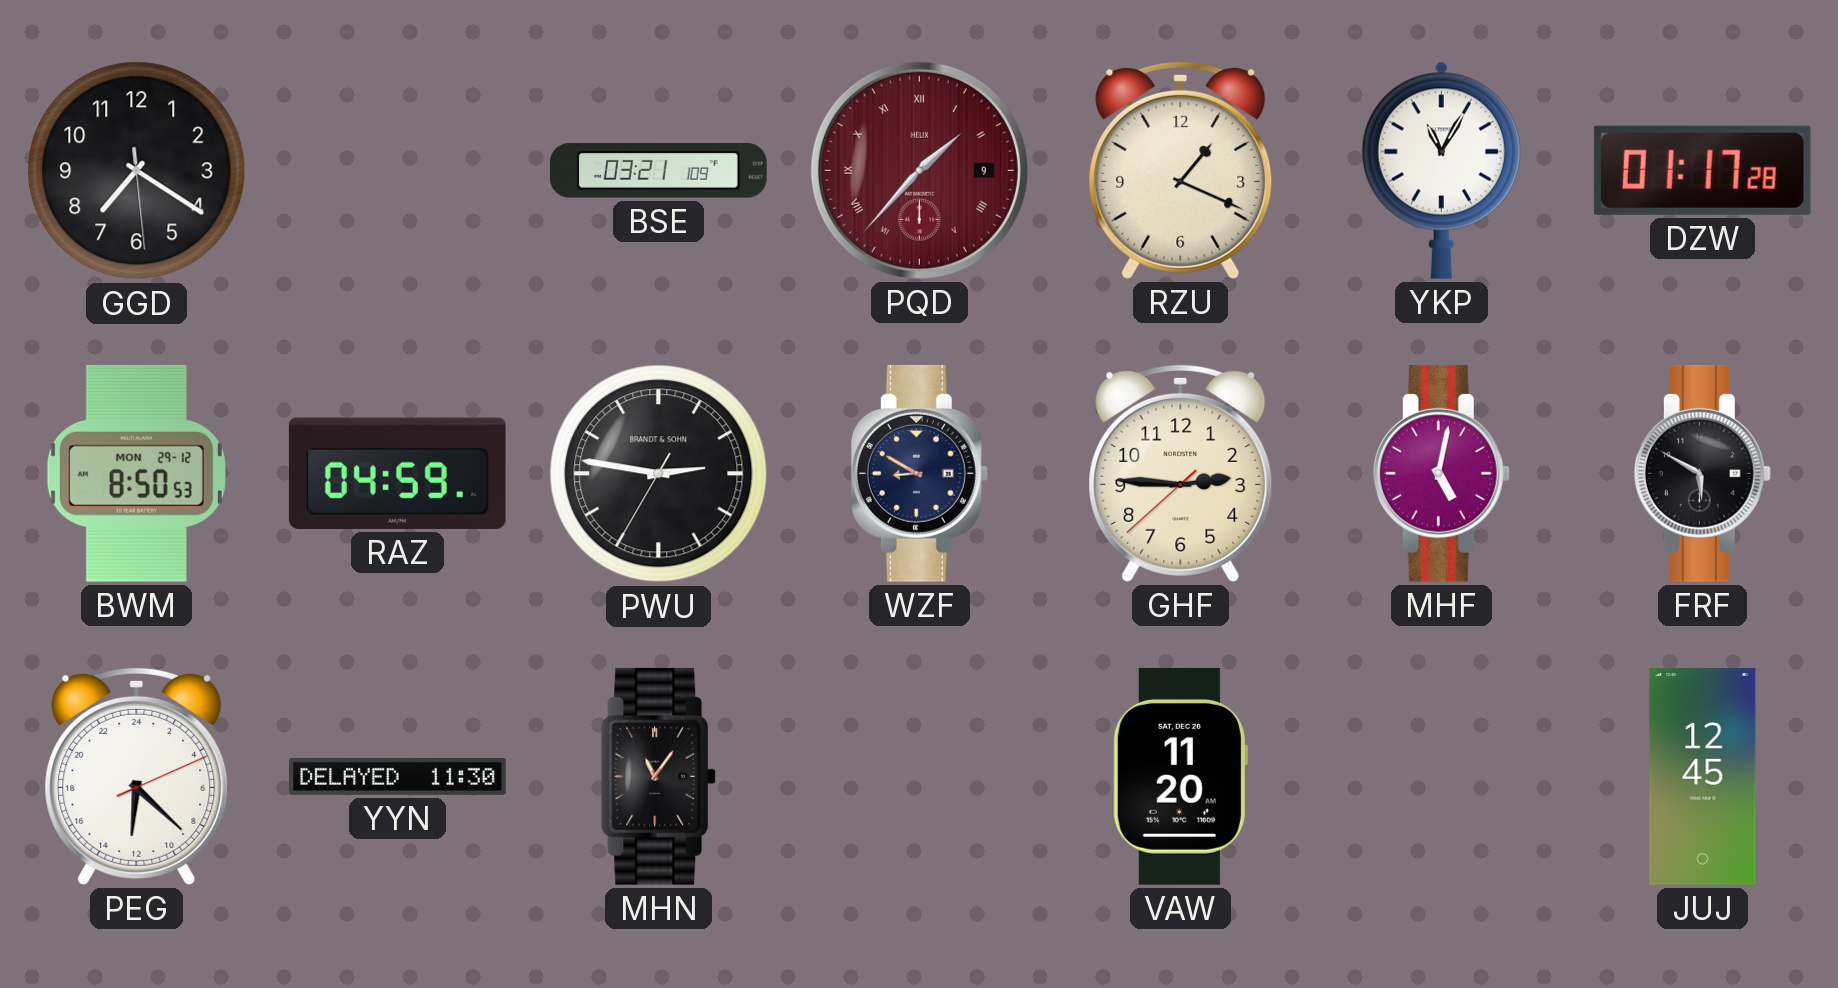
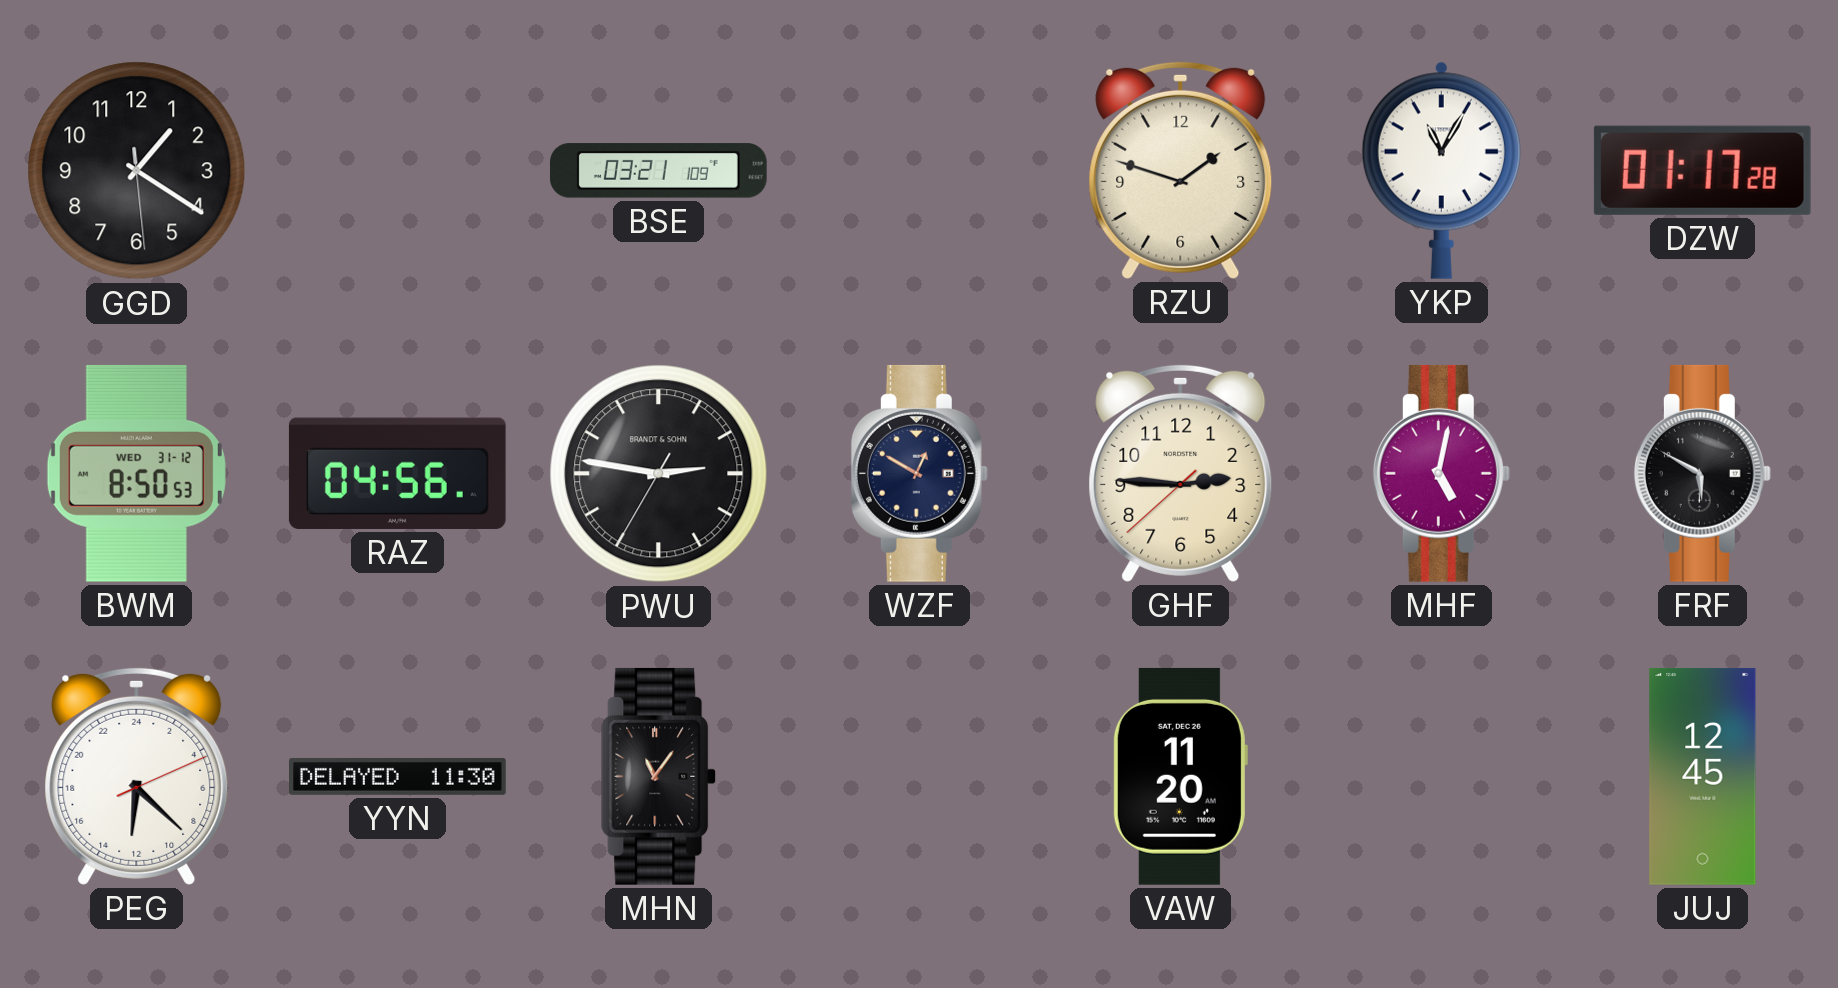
GGD: 7:20 -> 1:20 (137, 171)
PQD: 1:37 -> none (919, 170)
RZU: 1:19 -> 1:48 (1181, 170)
BWM date: MON 29-12 -> WED 31-12 (136, 473)
RAZ: 04:59 -> 04:56 (397, 473)
WZF: 8:50 -> 12:50 (919, 473)
